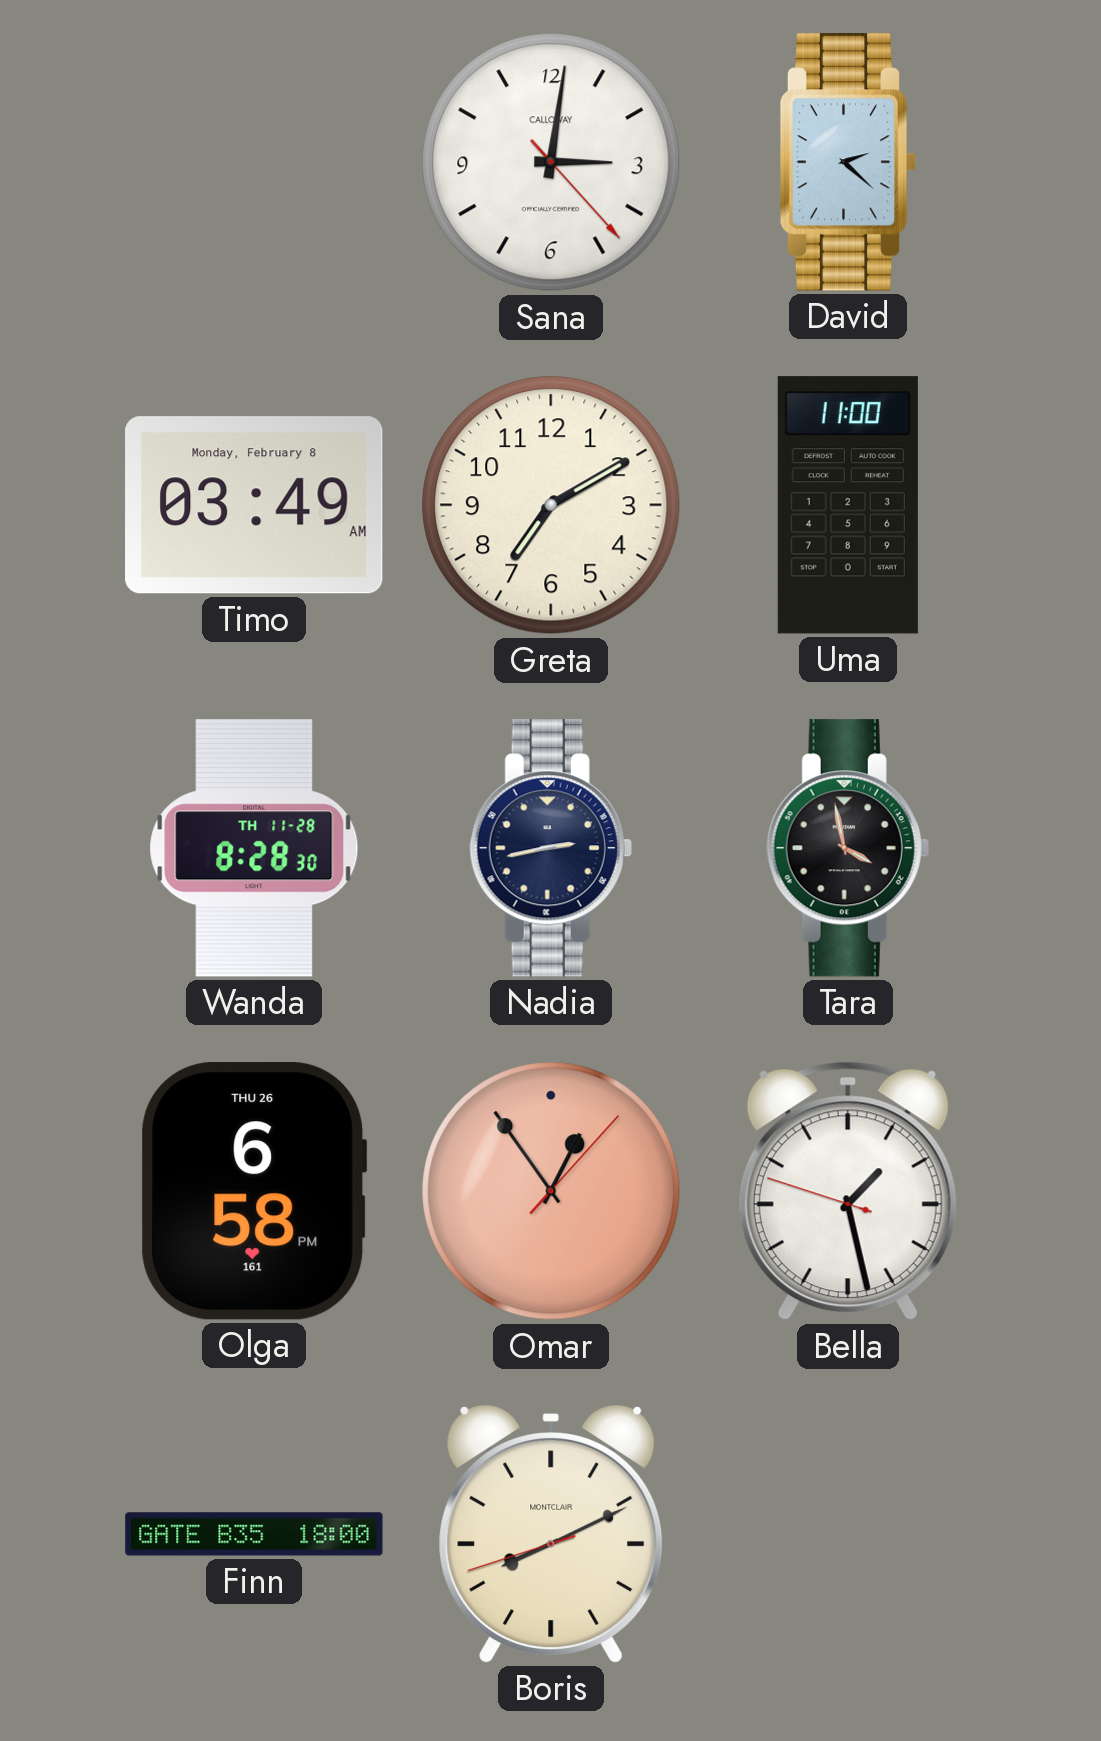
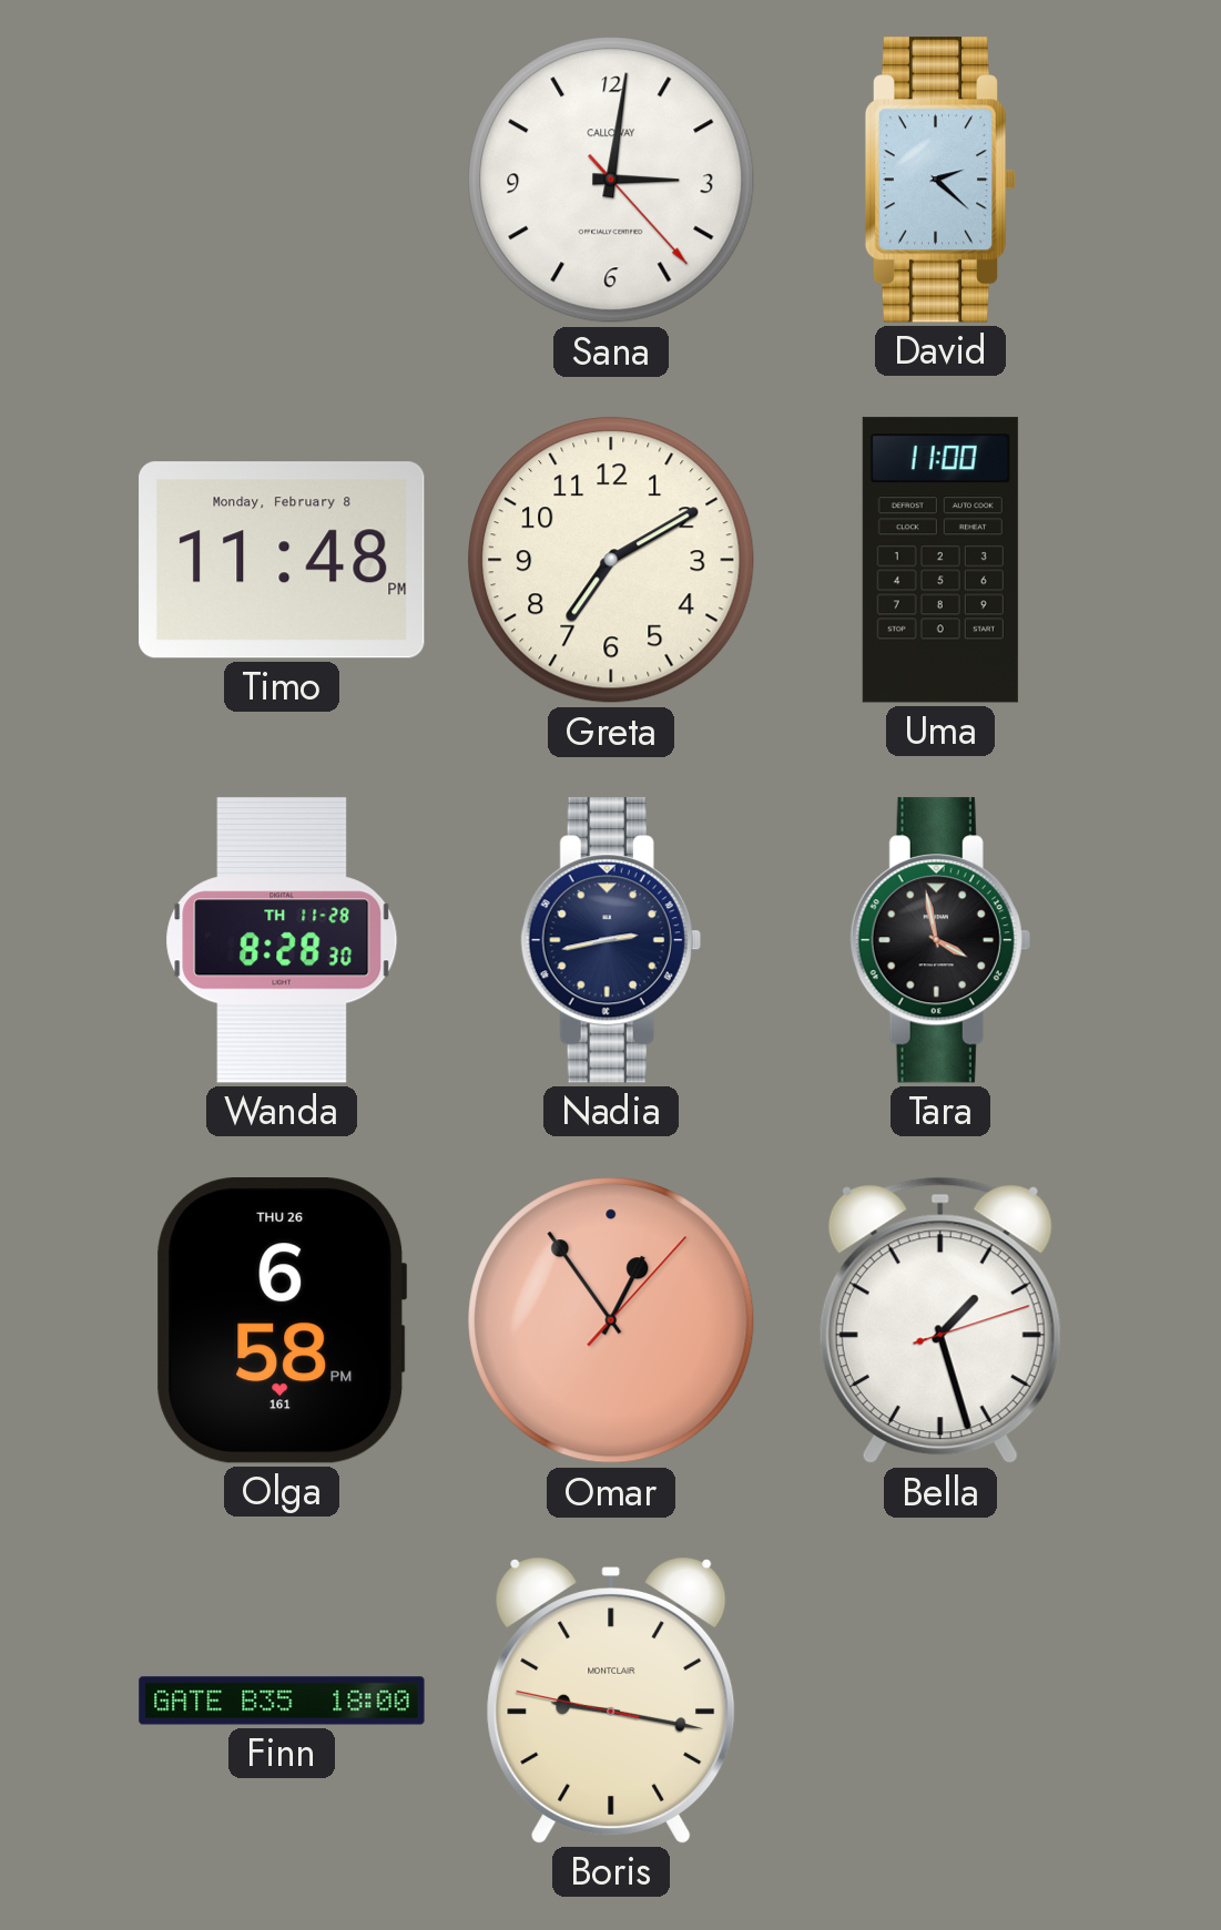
Timo: 03:49 -> 11:48 (282, 560)
Bella: 1:27:48 -> 1:27:12 (940, 1320)
Boris: 8:10 -> 9:16 (611, 1702)
